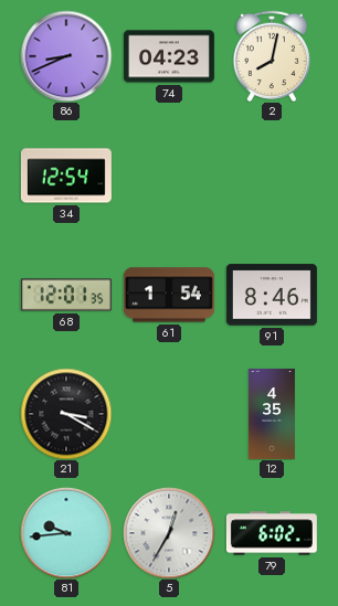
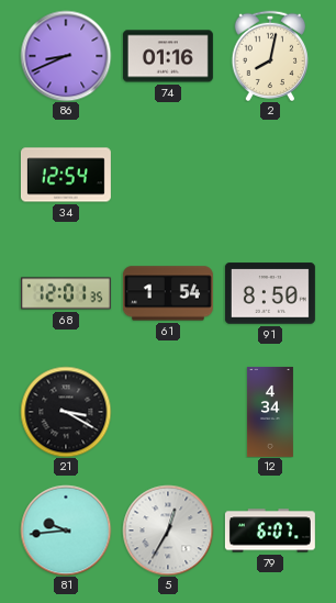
74: 04:23 -> 01:16 (168, 56)
91: 8:46 -> 8:50 (270, 293)
12: 4:35 -> 4:34 (270, 412)
79: 6:02 -> 6:07 (270, 531)
